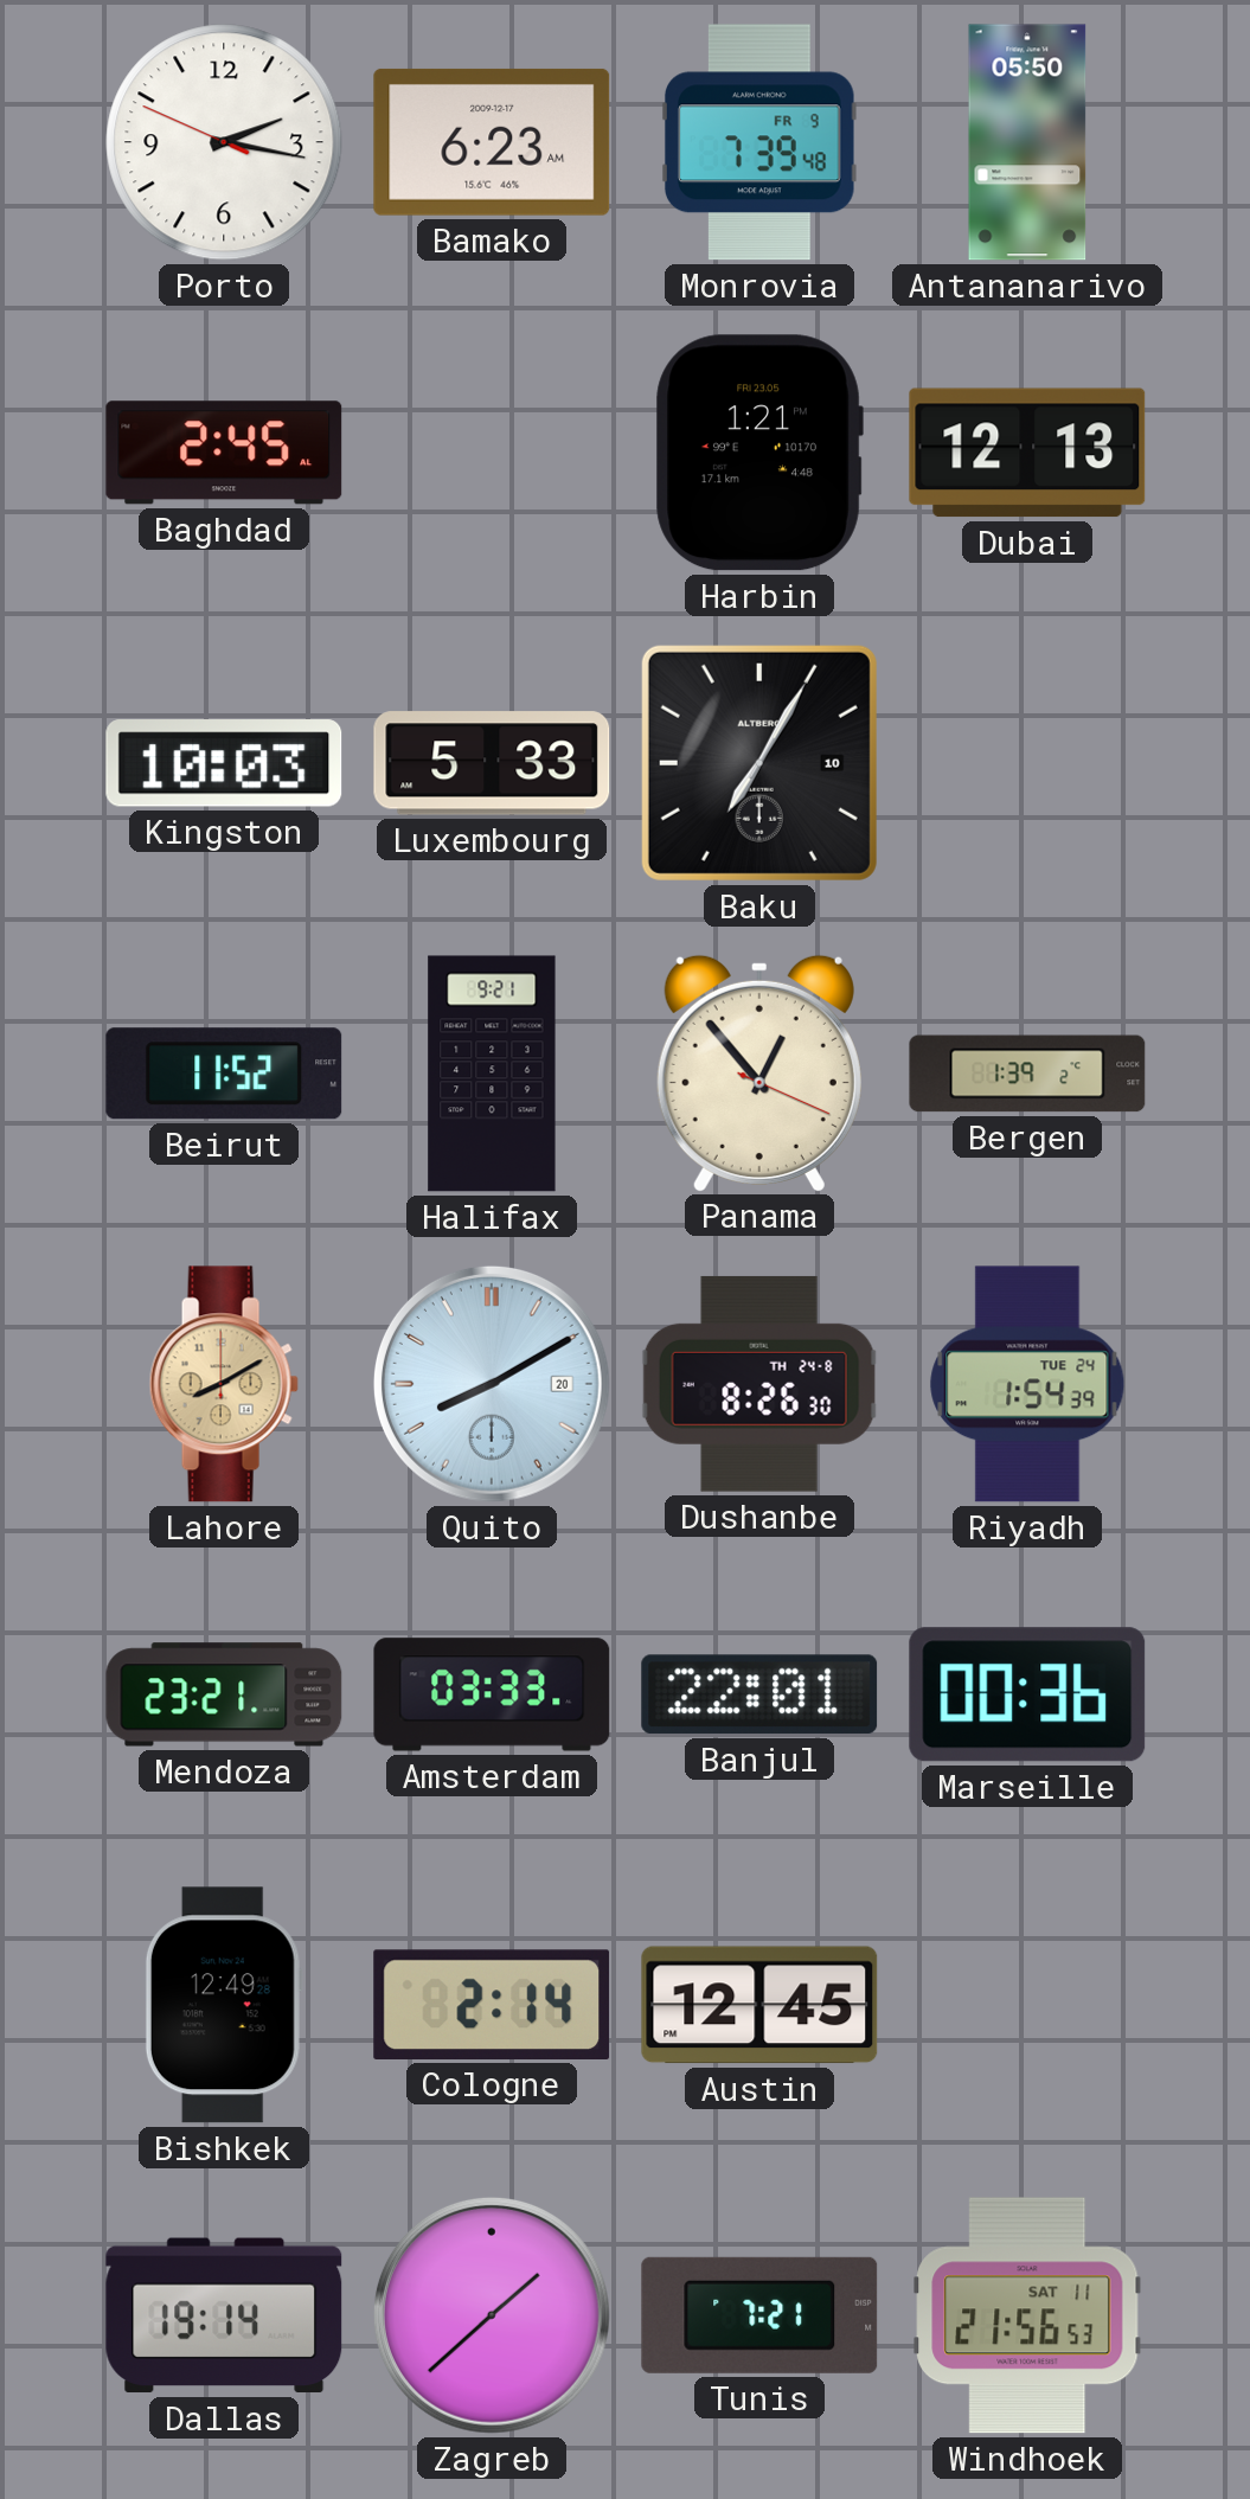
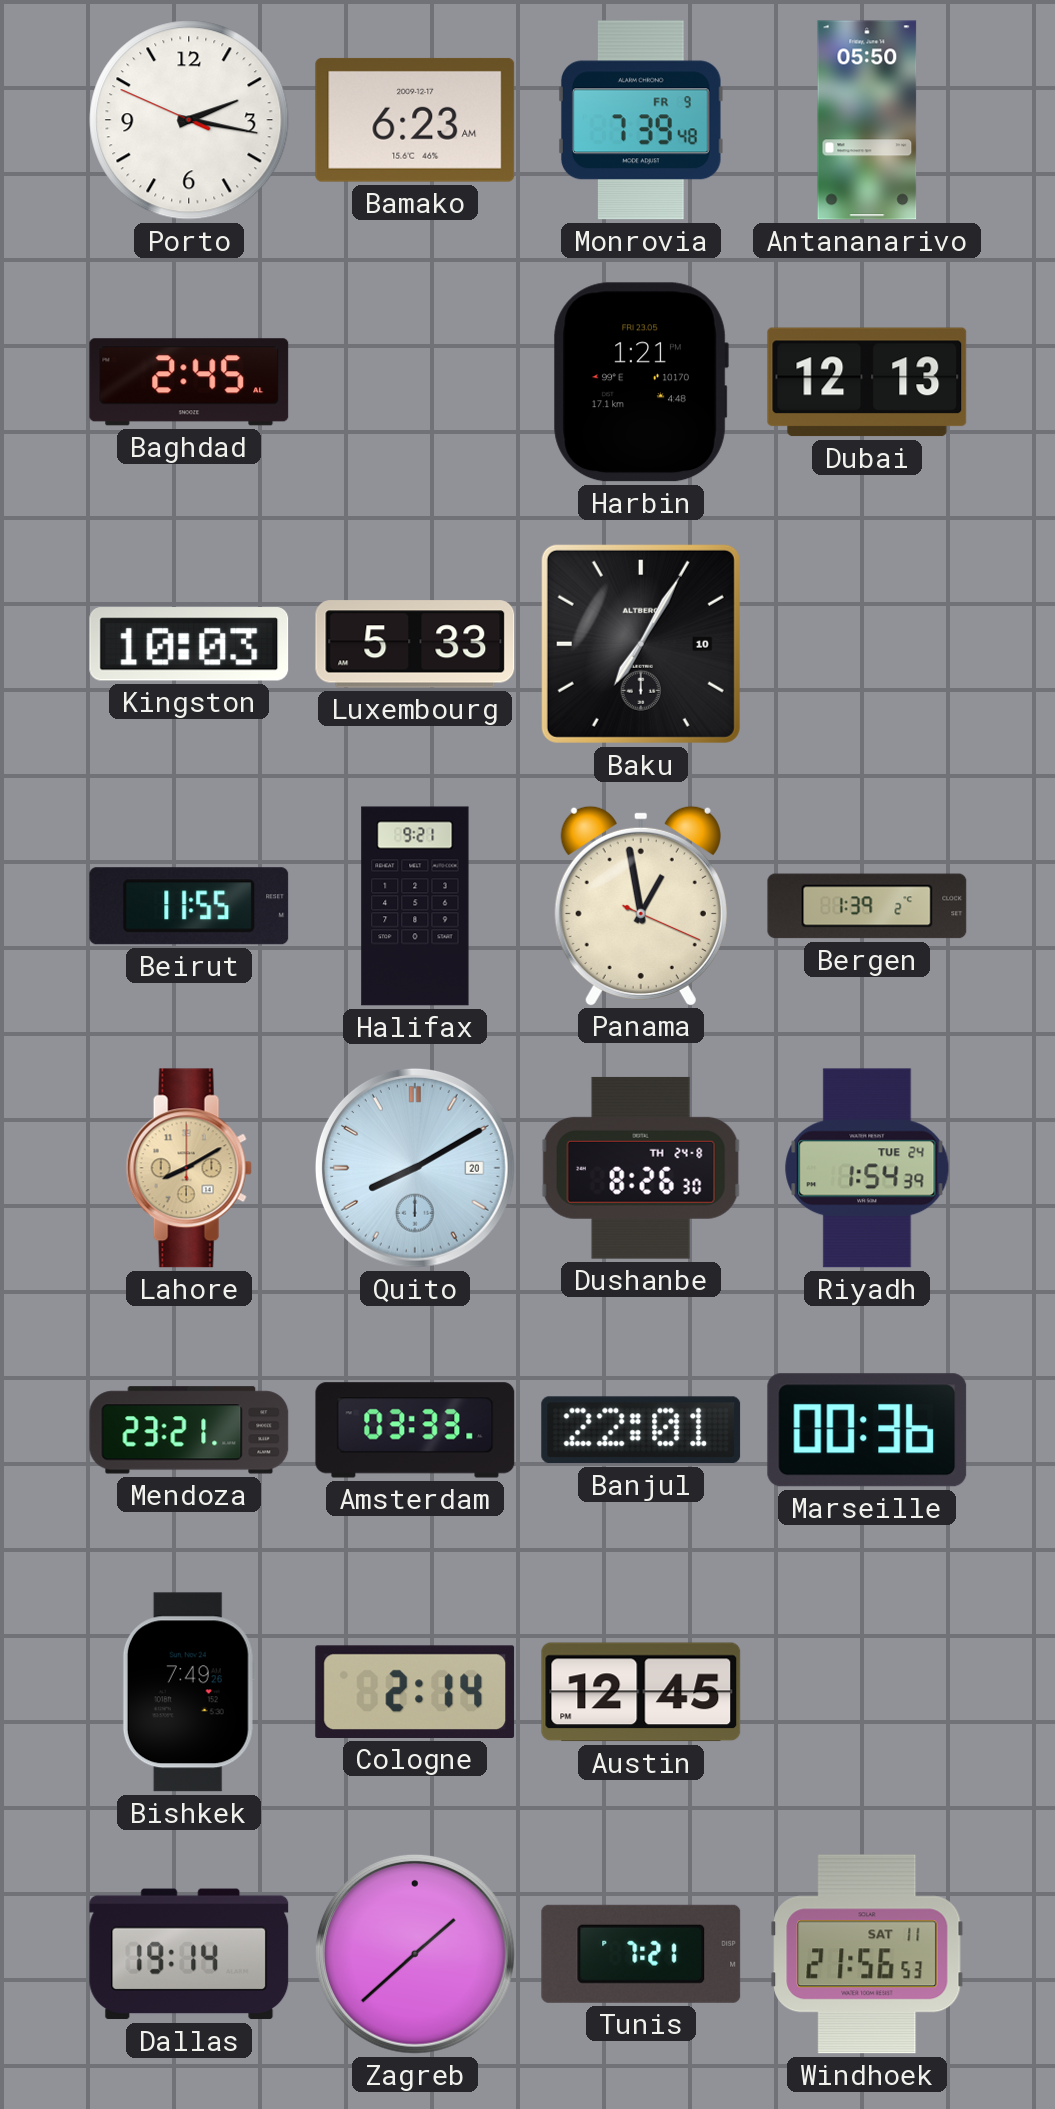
Beirut: 11:52 -> 11:55 (189, 906)
Panama: 12:53 -> 12:58 (641, 905)
Bishkek: 12:49 -> 7:49 (189, 1692)
